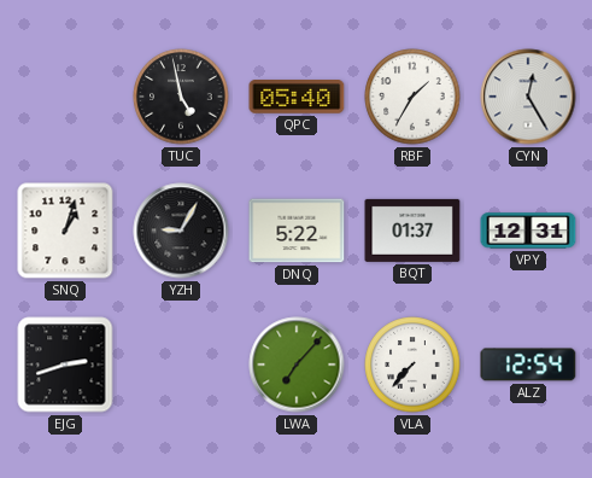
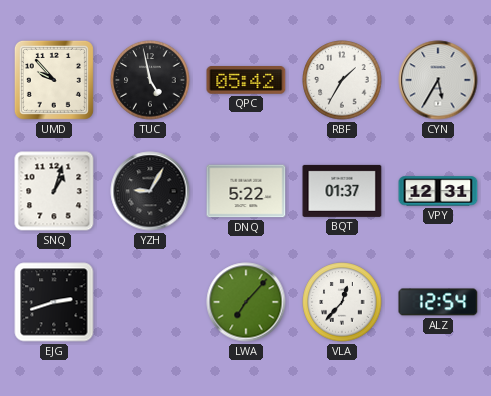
UMD: none -> 9:53 (54, 80)
QPC: 05:40 -> 05:42 (246, 81)
CYN: 12:25 -> 5:35 (438, 80)
VLA: 7:37 -> 12:37 (342, 302)
